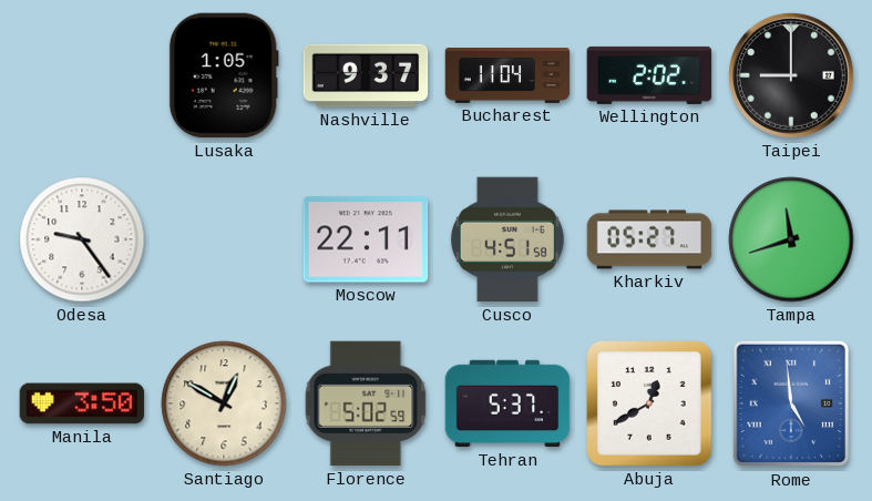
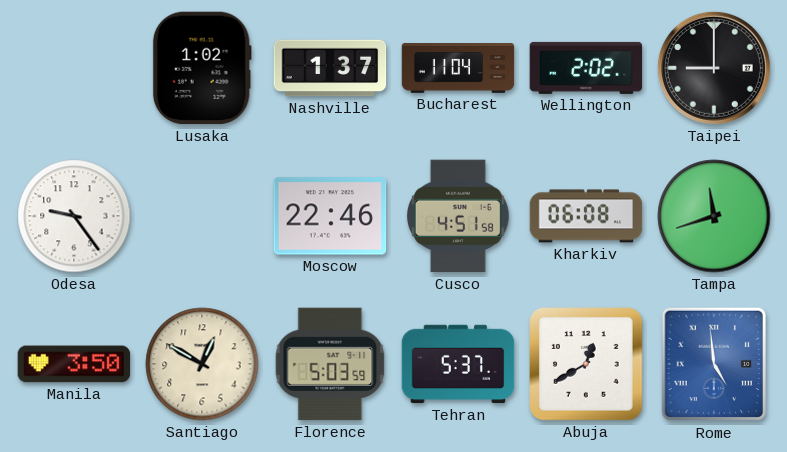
Lusaka: 1:05 -> 1:02 (202, 68)
Nashville: 9:37 -> 1:37 (330, 68)
Moscow: 22:11 -> 22:46 (330, 216)
Kharkiv: 05:27 -> 06:08 (586, 216)
Florence: 5:02 -> 5:03 (330, 364)
